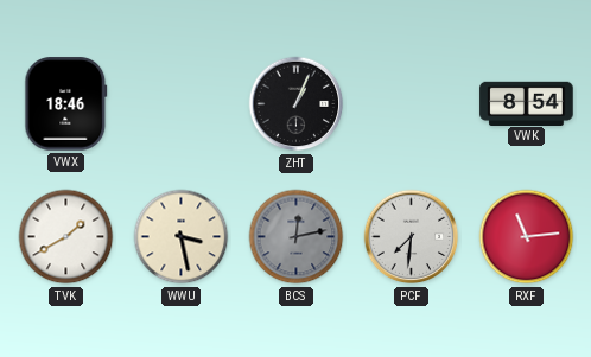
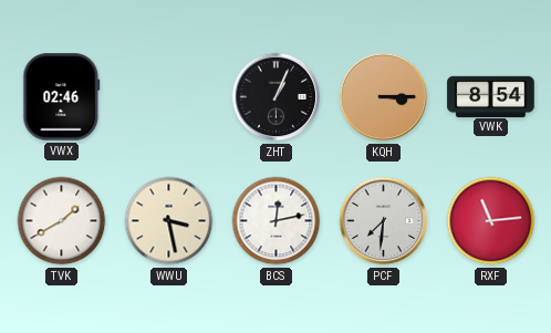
VWX: 18:46 -> 02:46 (62, 97)
KQH: none -> 3:15 (384, 97)
BCS dial: grey -> white (277, 221)
